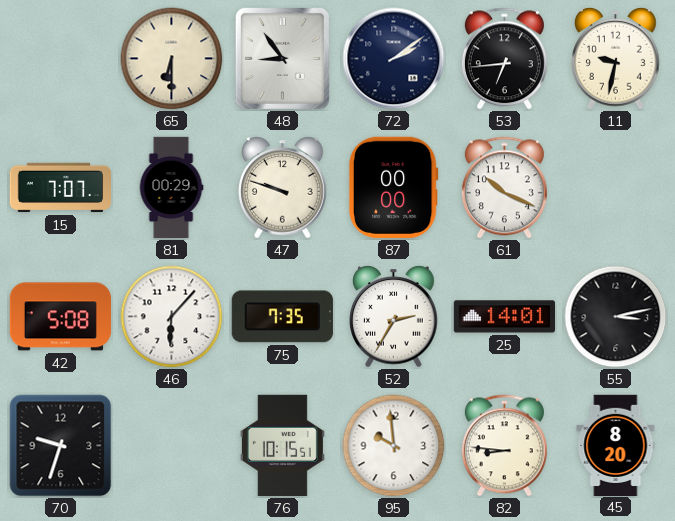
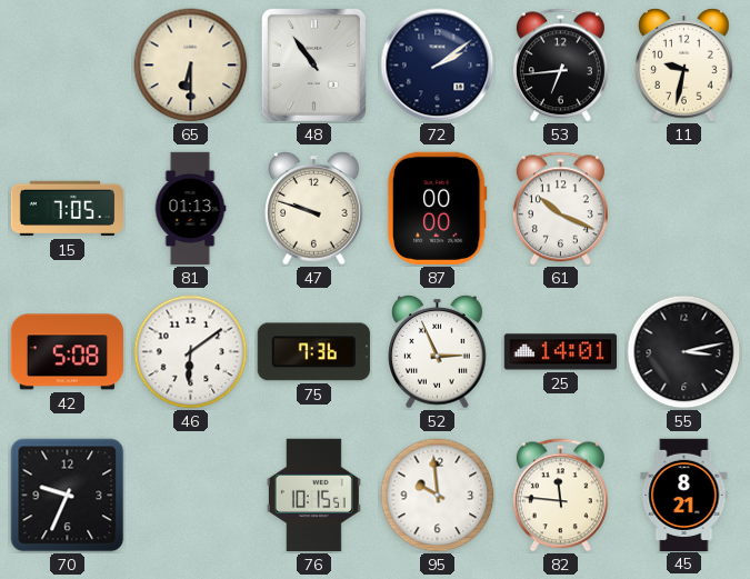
48: 8:54 -> 10:54 (313, 64)
15: 7:07 -> 7:05 (67, 209)
81: 00:29 -> 01:13 (190, 209)
46: 6:07 -> 6:09 (191, 352)
75: 7:35 -> 7:36 (313, 352)
52: 2:35 -> 2:56 (438, 352)
70: 9:33 -> 9:34 (68, 496)
82: 8:46 -> 11:46 (560, 496)
45: 8:20 -> 8:21 (684, 495)
